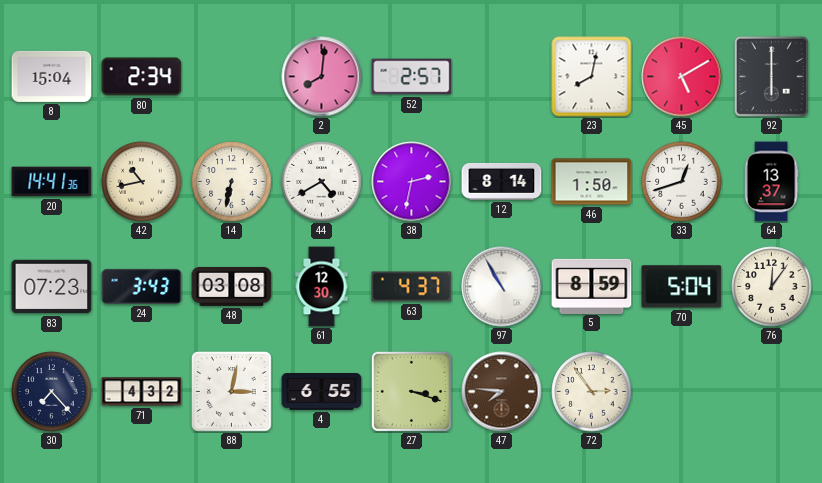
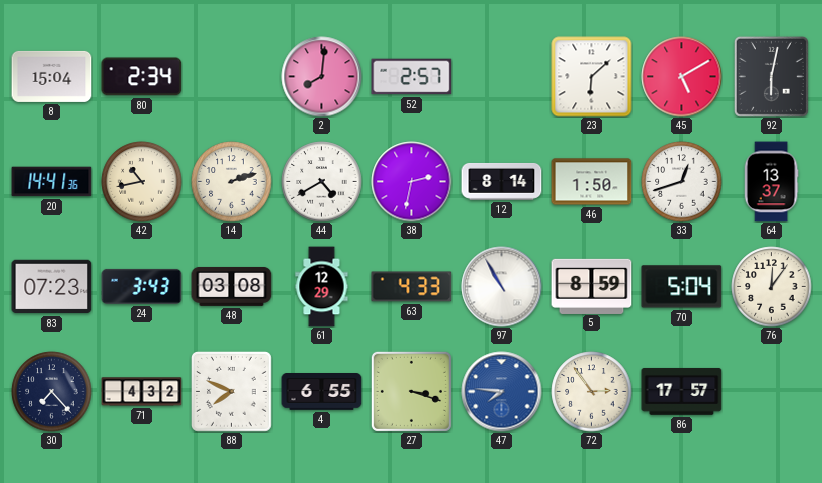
23: 8:02 -> 6:08 (592, 77)
92: 6:00 -> 6:02 (771, 76)
14: 6:32 -> 2:12 (232, 182)
61: 12:30 -> 12:29 (322, 287)
63: 4:37 -> 4:33 (412, 287)
88: 3:02 -> 7:49 (232, 392)
47 dial: brown -> blue (502, 392)
86: none -> 17:57 (682, 392)
